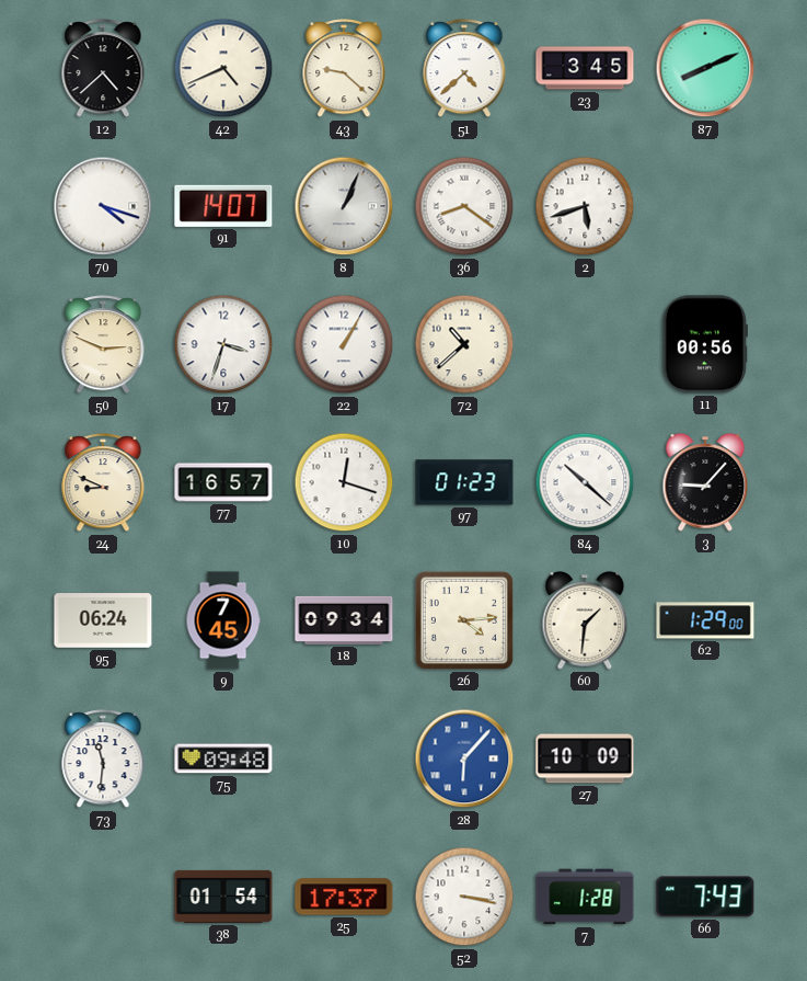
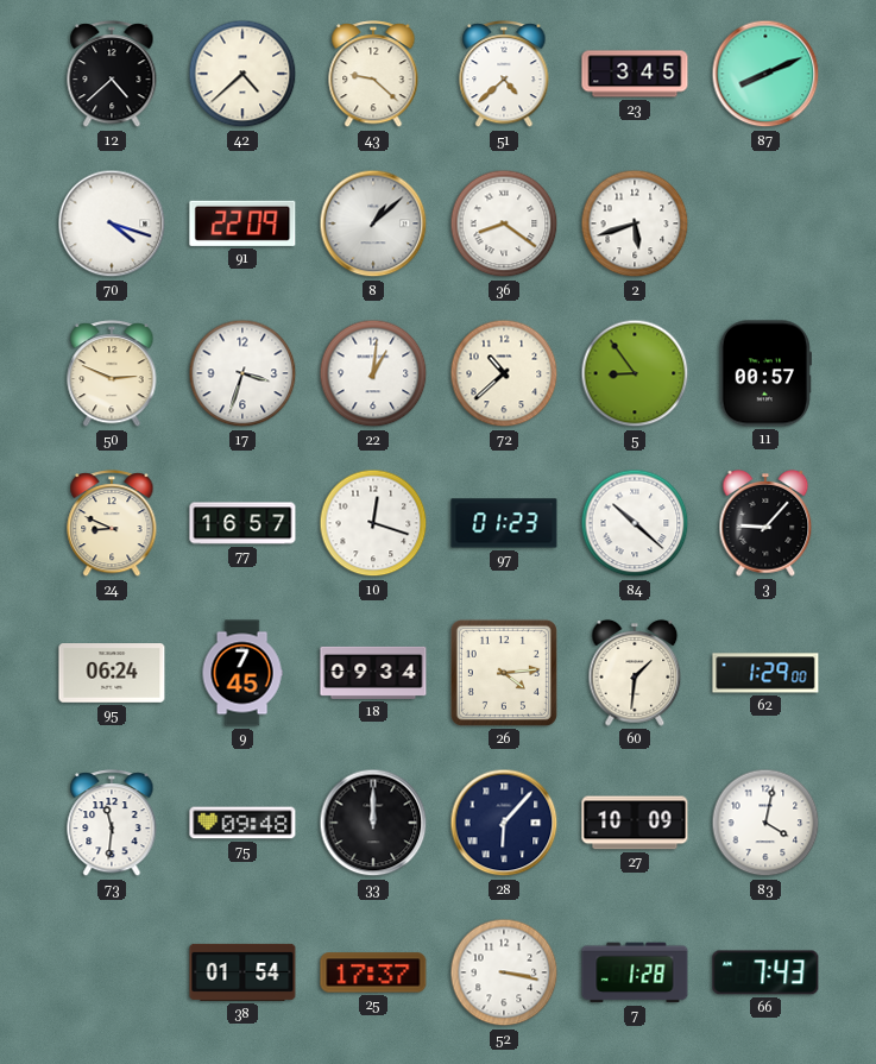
42: 4:41 -> 4:38 (242, 74)
91: 14:07 -> 22:09 (242, 223)
8: 1:04 -> 1:08 (373, 223)
22: 1:05 -> 1:01 (373, 373)
5: none -> 8:54 (635, 373)
11: 00:56 -> 00:57 (765, 373)
33: none -> 12:00 (373, 823)
28 dial: blue -> navy (504, 823)
83: none -> 4:02 (765, 823)
